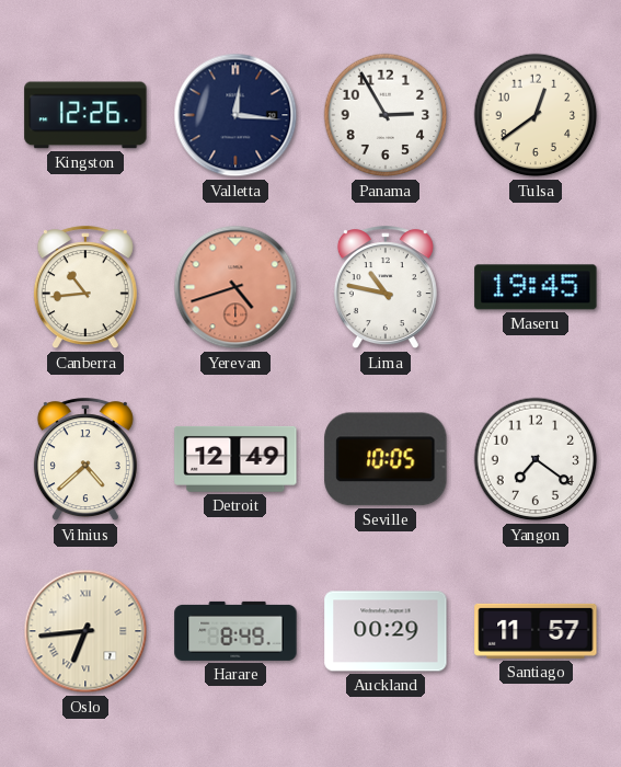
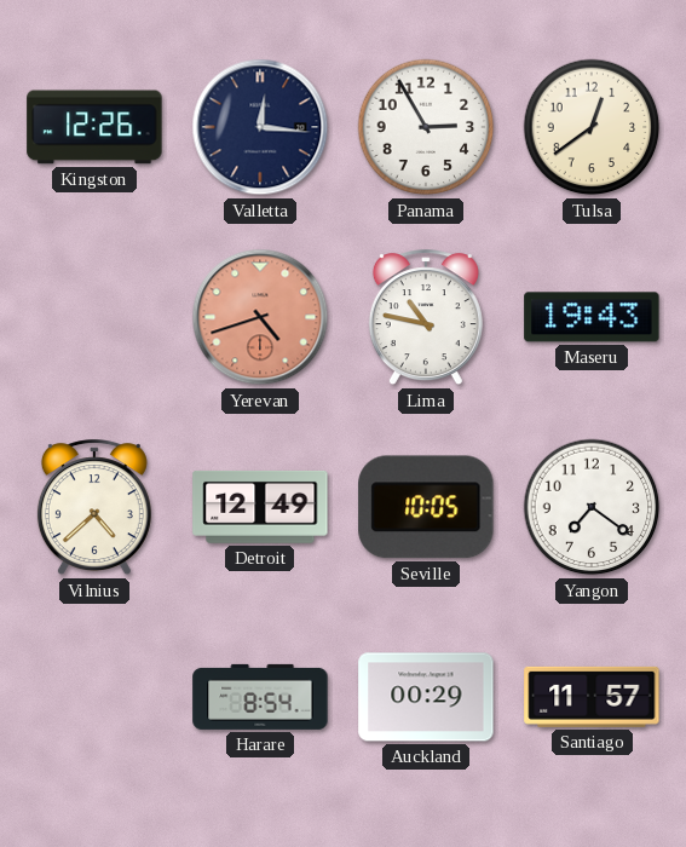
Canberra: 10:44 -> none (85, 288)
Maseru: 19:45 -> 19:43 (592, 317)
Oslo: 6:44 -> none (85, 631)
Harare: 8:49 -> 8:54 (260, 697)
